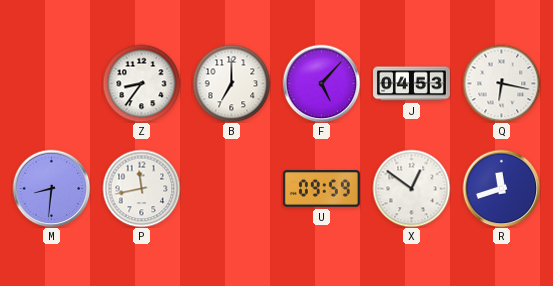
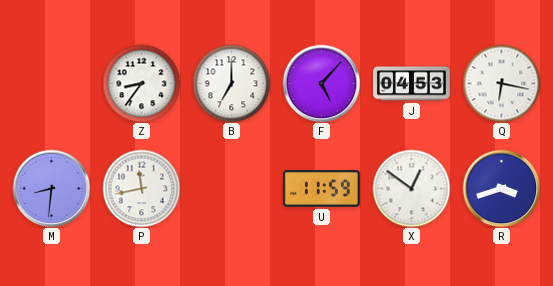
U: 09:59 -> 11:59 (321, 189)
R: 11:42 -> 3:42 (501, 188)
